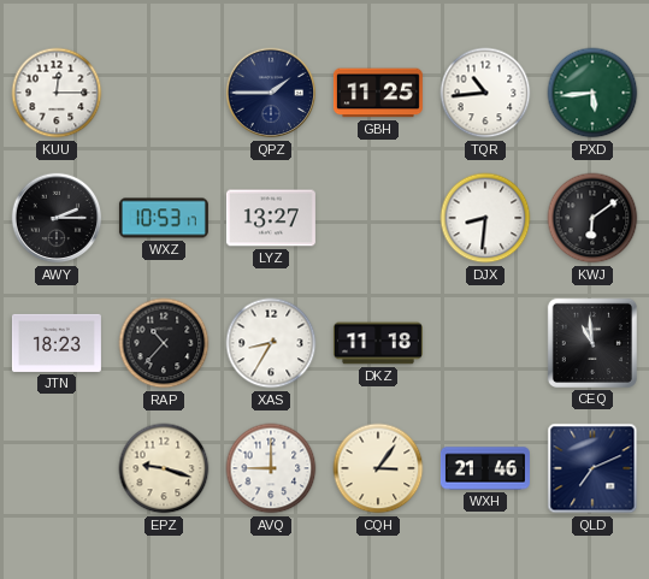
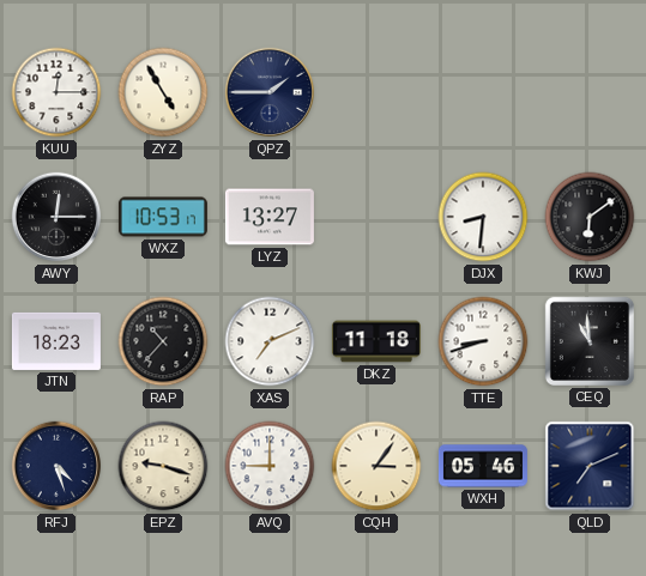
ZYZ: none -> 4:55 (163, 92)
GBH: 11:25 -> none (378, 93)
TQR: 10:44 -> none (485, 93)
PXD: 5:44 -> none (592, 93)
AWY: 2:15 -> 12:15 (56, 217)
XAS: 8:35 -> 7:11 (270, 341)
TTE: none -> 8:42 (483, 341)
RFJ: none -> 4:27 (56, 466)
WXH: 21:46 -> 05:46 (483, 466)
